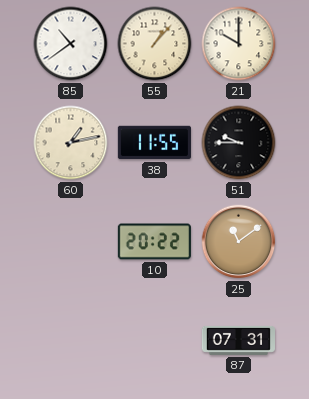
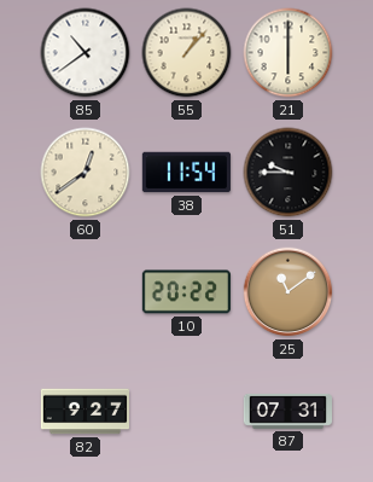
21: 10:00 -> 6:00 (289, 53)
60: 1:13 -> 12:39 (86, 173)
38: 11:55 -> 11:54 (186, 173)
82: none -> 9:27 (84, 412)
